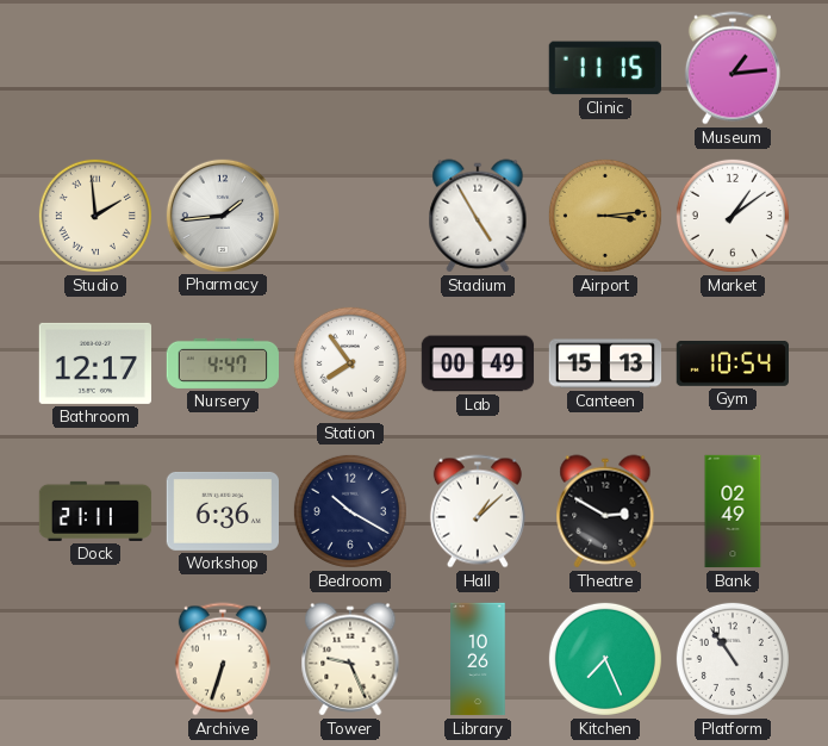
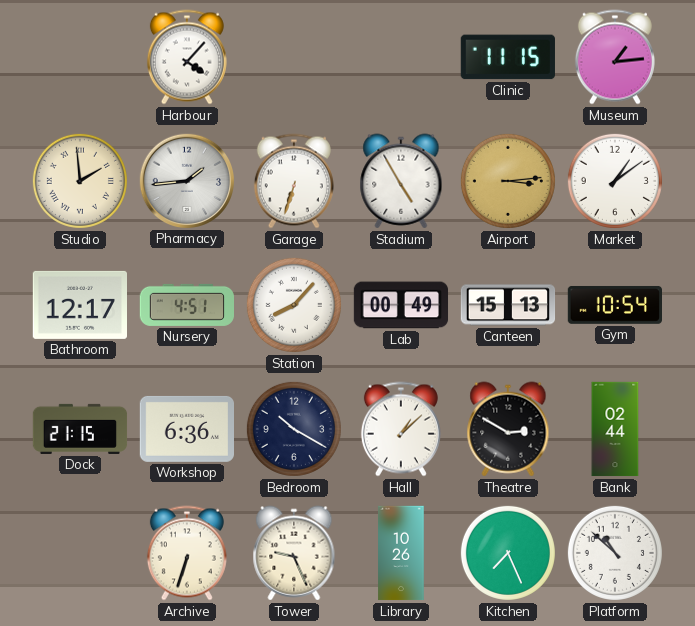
Harbour: none -> 4:07 (187, 57)
Garage: none -> 6:33 (294, 181)
Nursery: 4:47 -> 4:51 (187, 305)
Station: 7:54 -> 8:07 (294, 305)
Dock: 21:11 -> 21:15 (80, 429)
Bank: 02:49 -> 02:44 (615, 429)
Platform: 10:54 -> 10:52 (615, 553)
